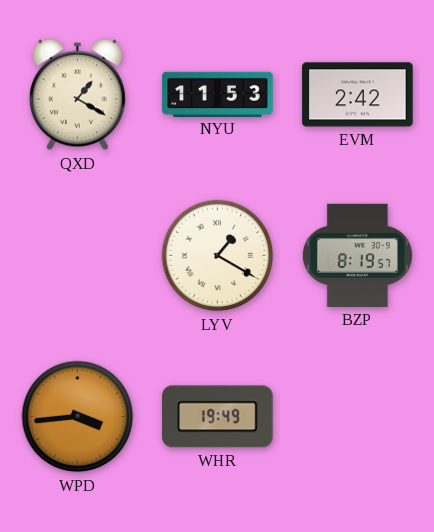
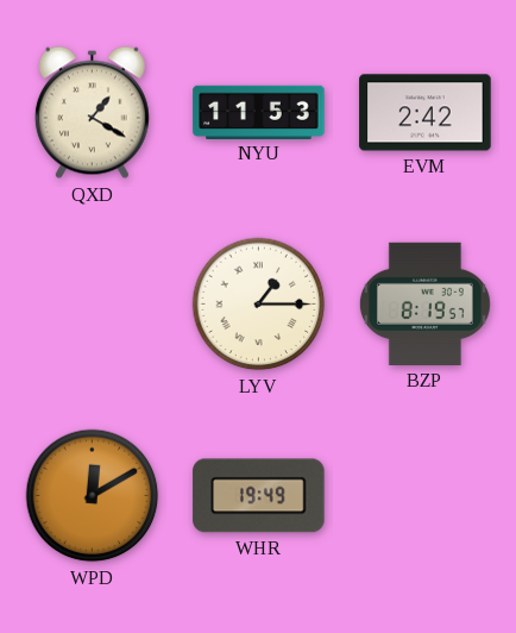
LYV: 1:20 -> 1:15 (259, 305)
WPD: 3:44 -> 12:10 (93, 496)
